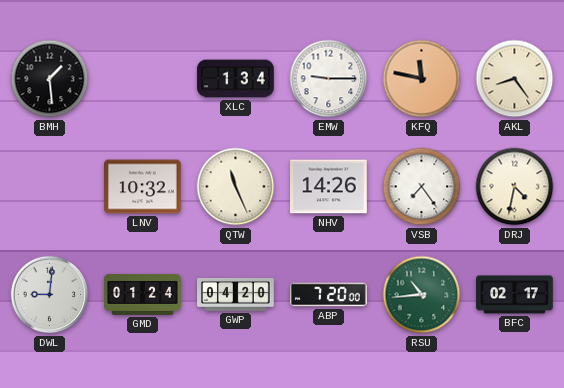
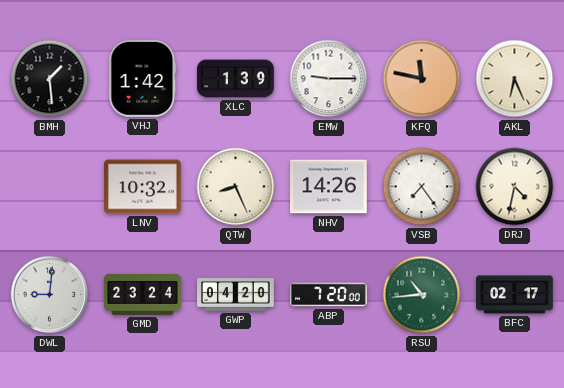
VHJ: none -> 1:42 (143, 79)
XLC: 1:34 -> 1:39 (236, 79)
AKL: 8:24 -> 6:26 (515, 79)
QTW: 11:26 -> 8:26 (236, 187)
GMD: 01:24 -> 23:24 (143, 294)
